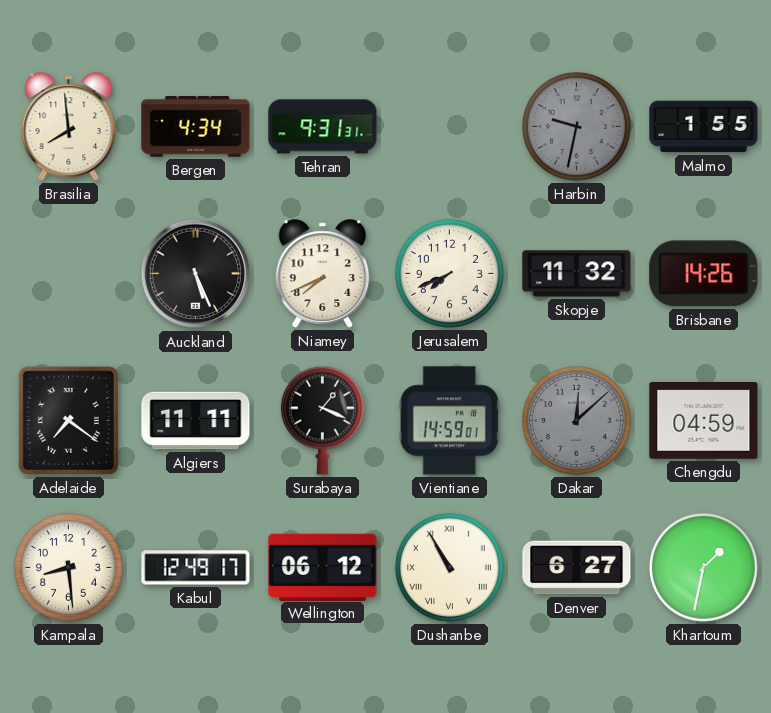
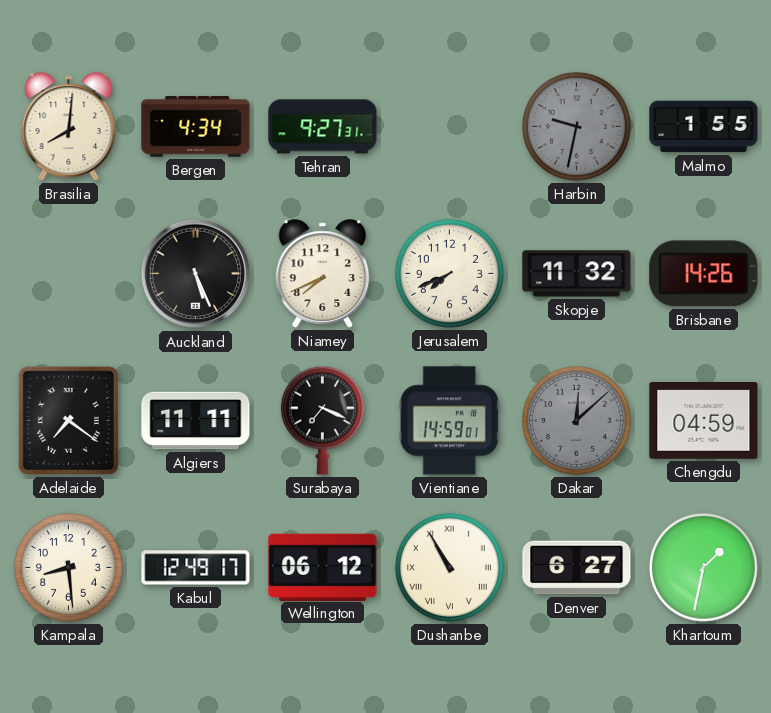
Brasilia: 7:59 -> 8:01 (69, 127)
Tehran: 9:31 -> 9:27 (323, 127)
Surabaya: 1:19 -> 7:19 (322, 420)
